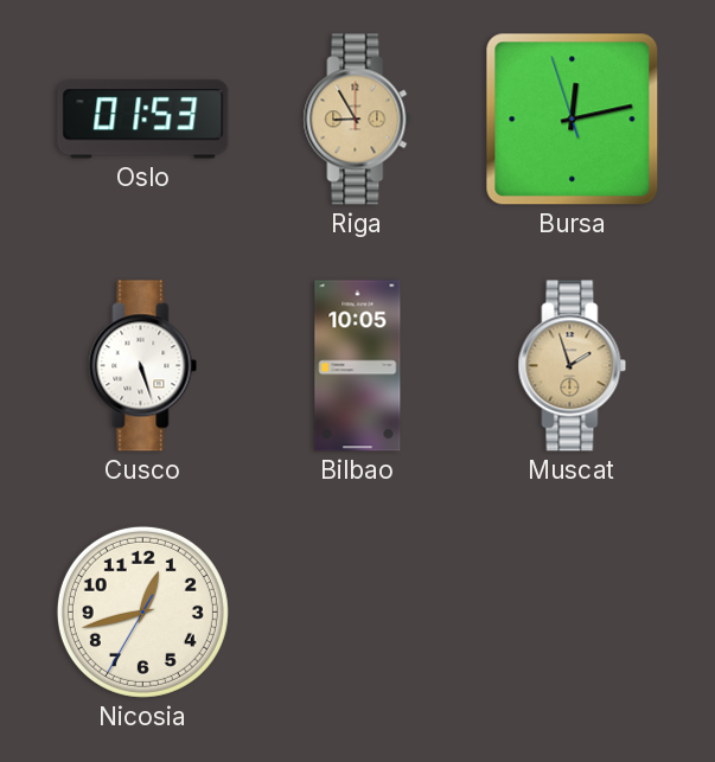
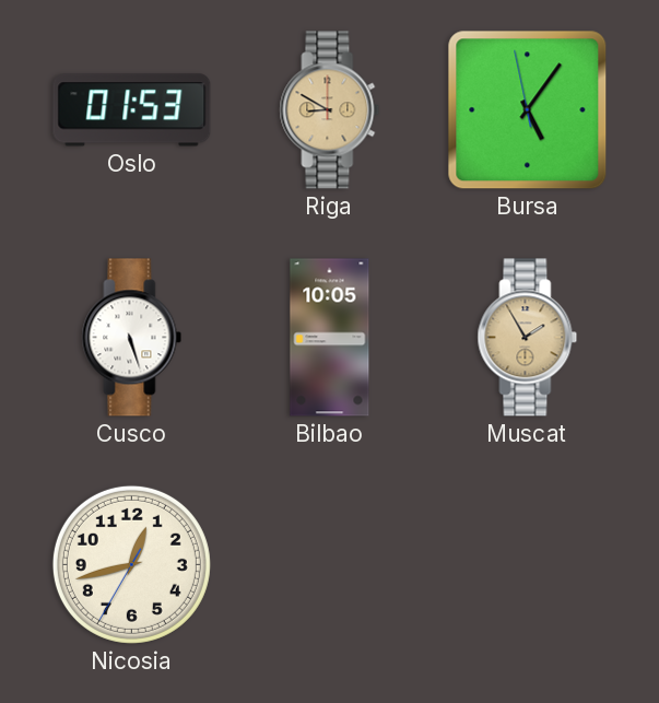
Riga: 8:55 -> 8:50 (330, 110)
Bursa: 12:12 -> 5:05 (528, 110)
Muscat: 1:57 -> 1:55 (528, 338)
